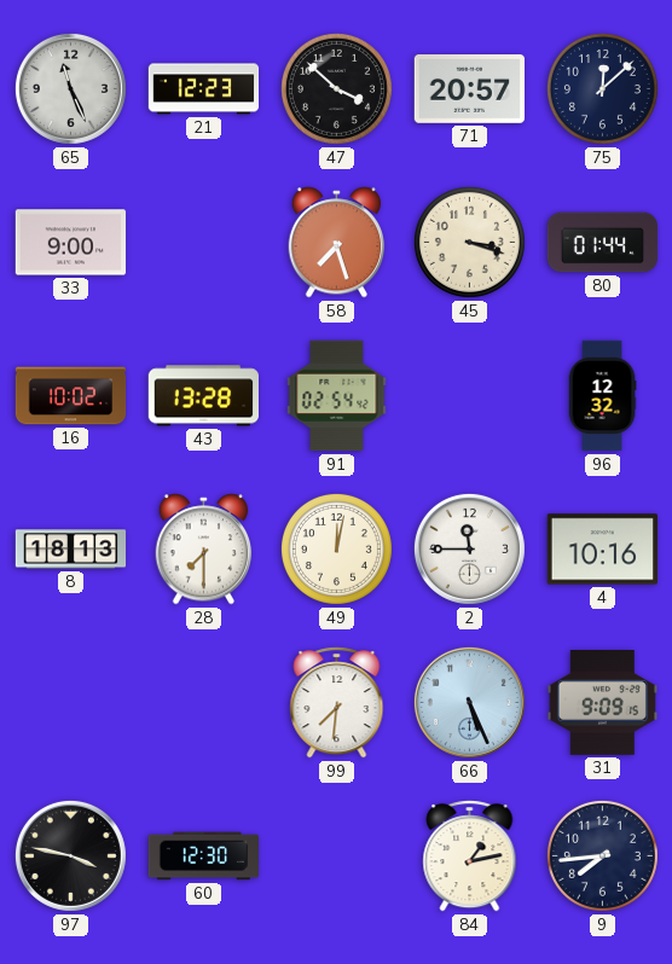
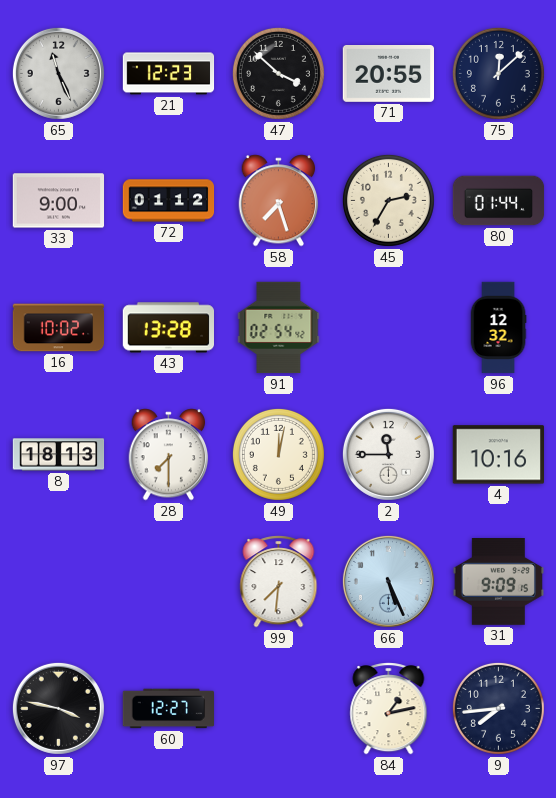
71: 20:57 -> 20:55 (388, 74)
72: none -> 01:12 (169, 201)
45: 3:18 -> 2:35 (388, 200)
60: 12:30 -> 12:27 (169, 709)
